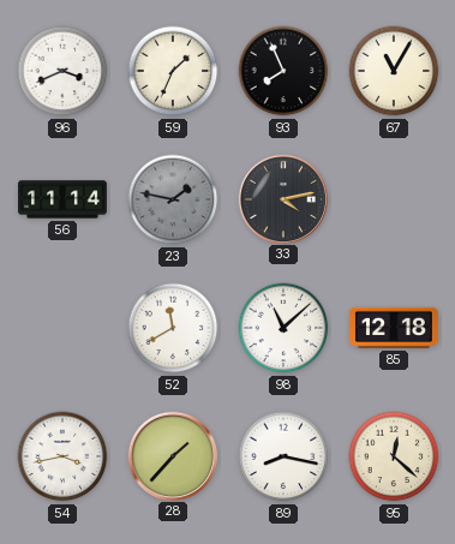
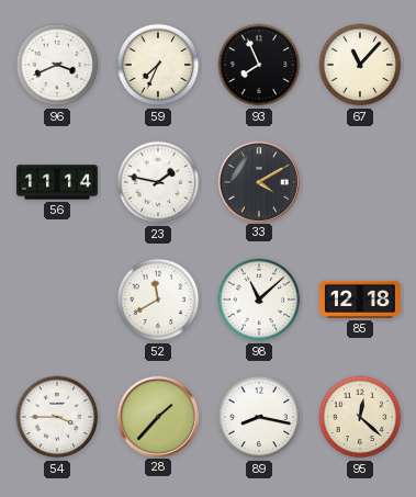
59: 1:34 -> 7:34 (158, 65)
67: 11:05 -> 11:07 (360, 65)
23 dial: grey -> white (158, 182)
33: 4:13 -> 4:10 (258, 181)
54: 3:43 -> 3:45 (57, 417)
